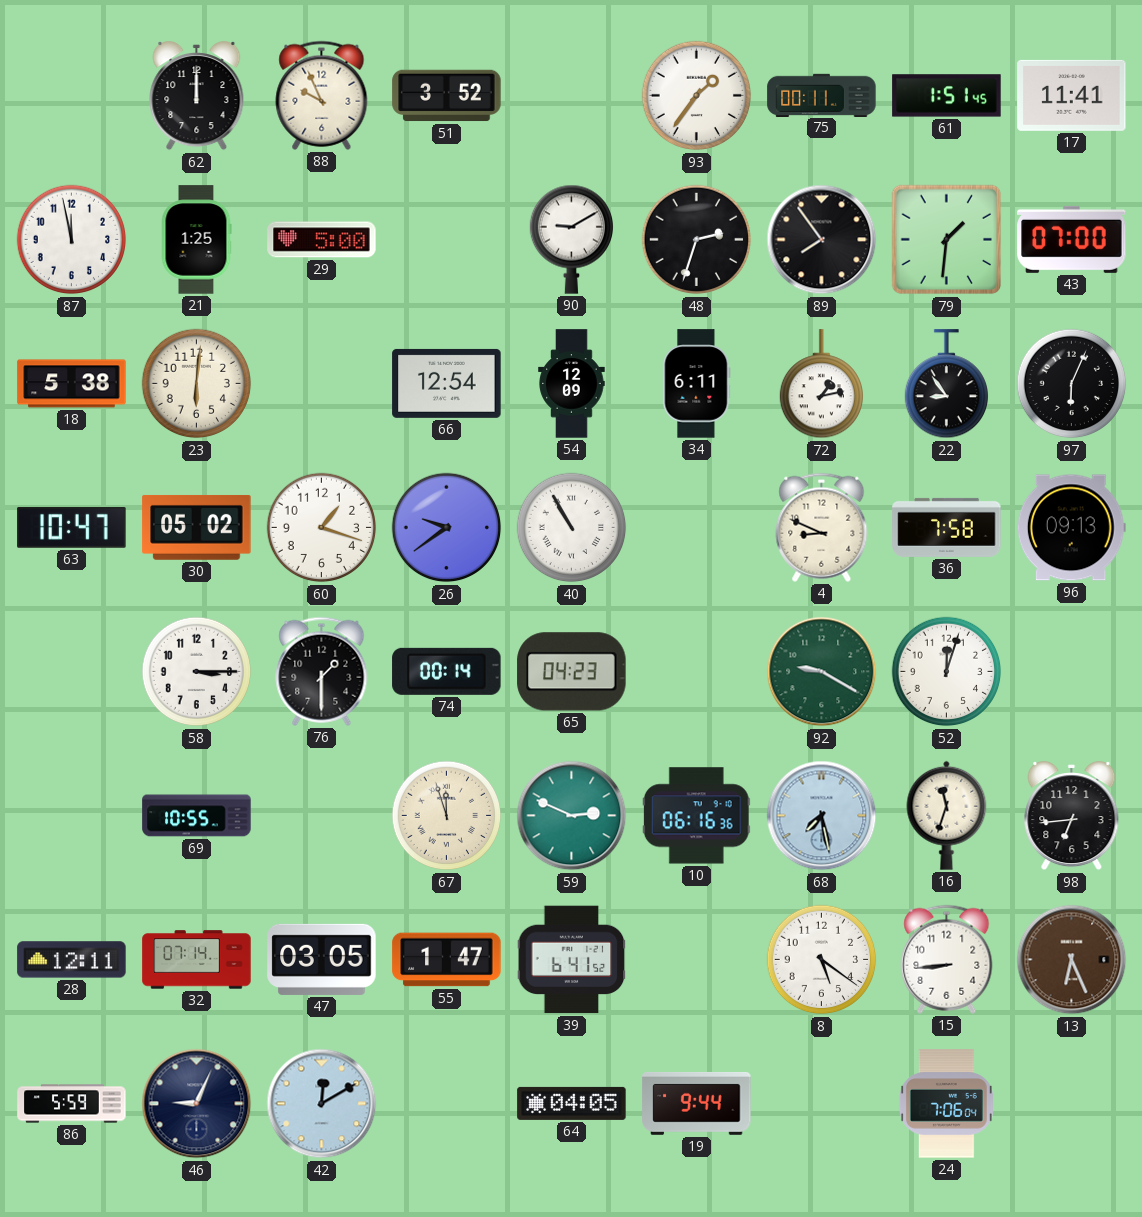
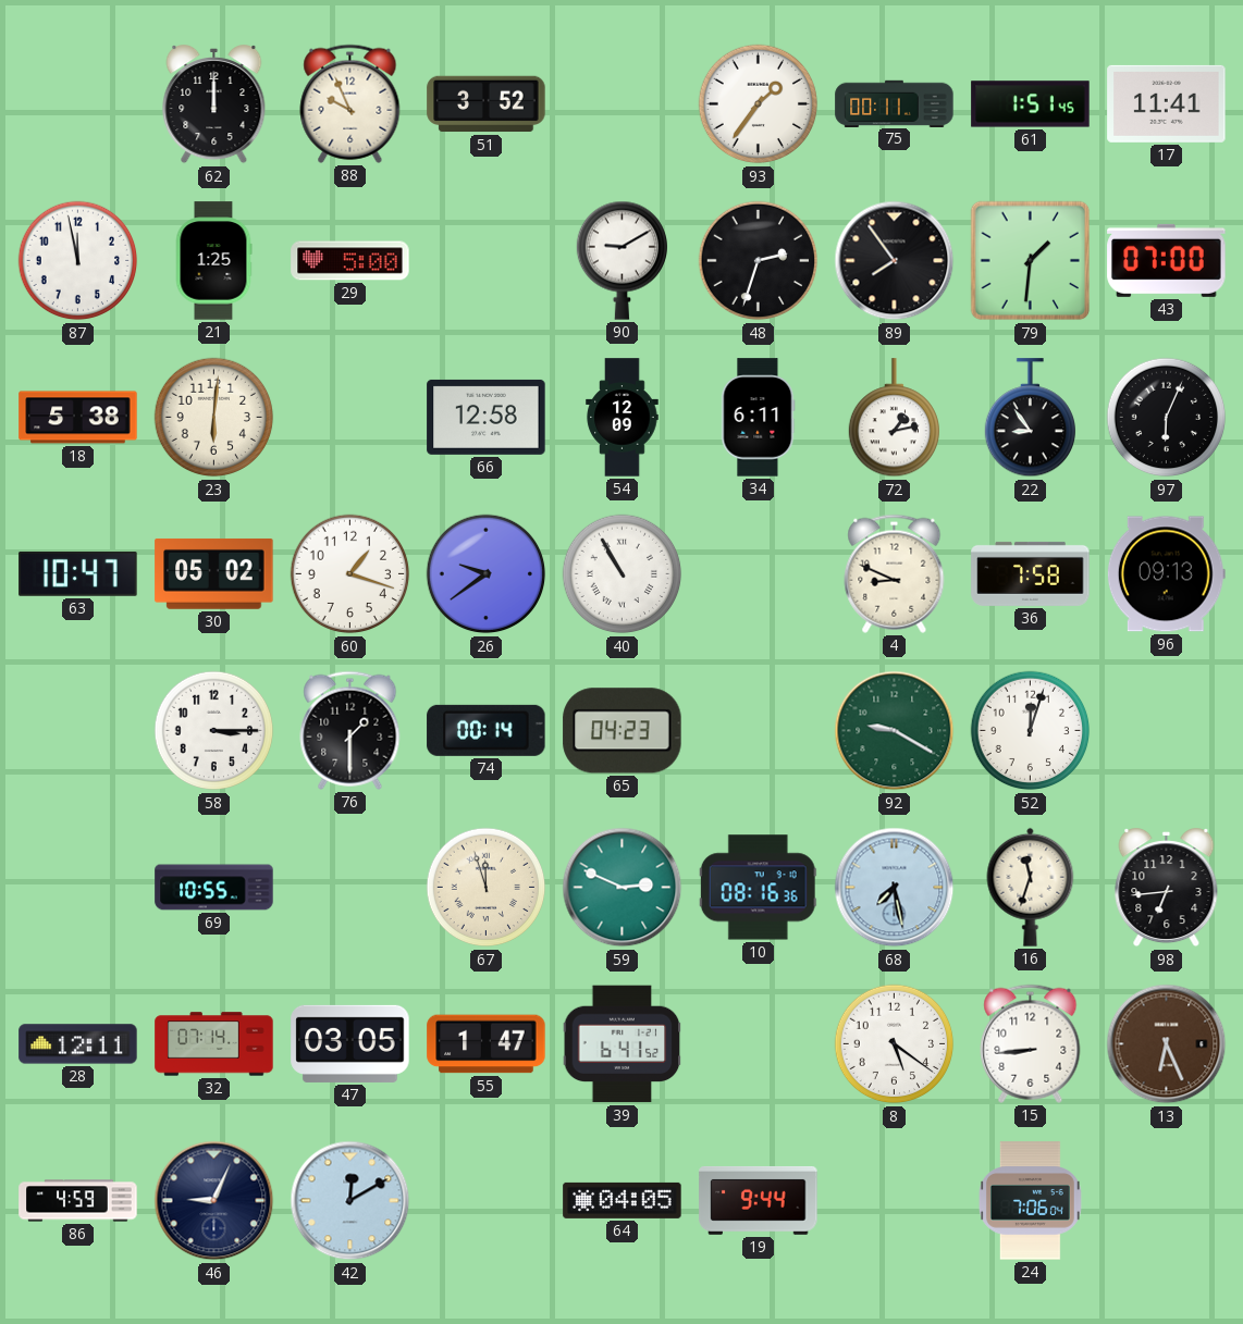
66: 12:54 -> 12:58 (487, 417)
10: 06:16 -> 08:16 (758, 888)
86: 5:59 -> 4:59 (78, 1201)
